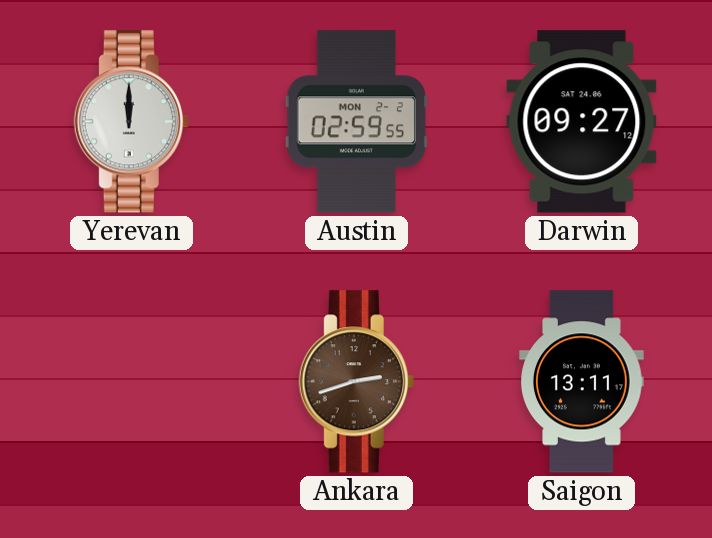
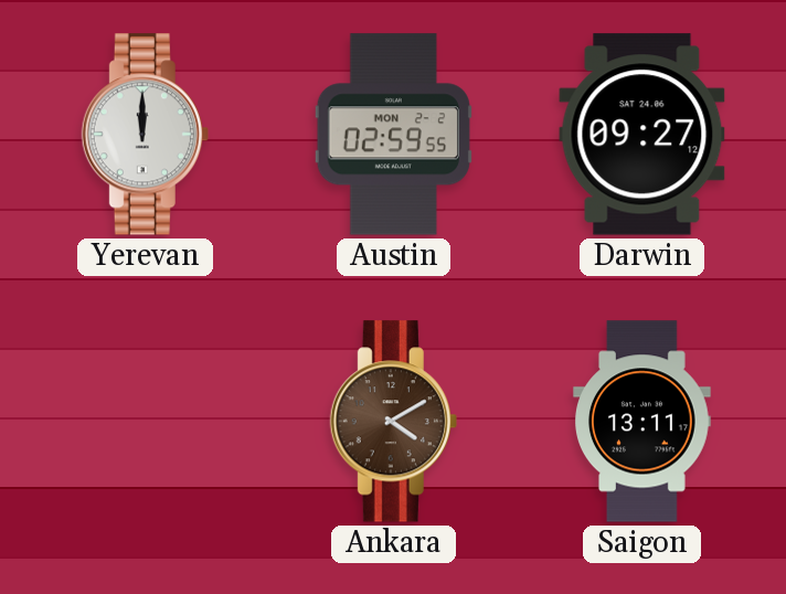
Ankara: 2:42 -> 4:10 (393, 422)
